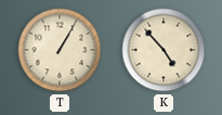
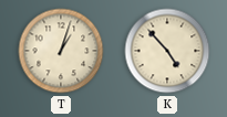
T: 1:05 -> 1:03 (61, 51)
